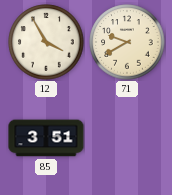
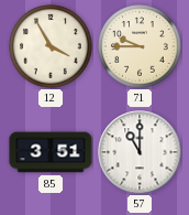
71: 9:40 -> 9:45 (140, 46)
57: none -> 11:00 (140, 152)
